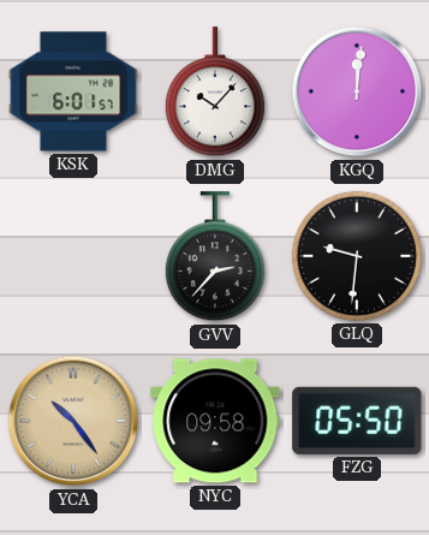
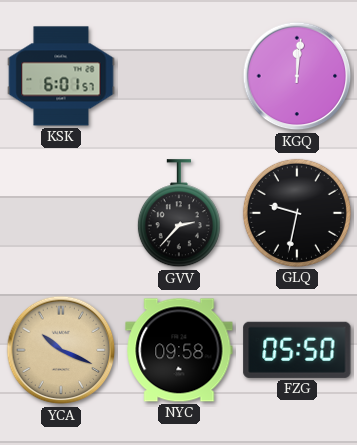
DMG: 10:07 -> none (215, 93)
GLQ: 9:31 -> 9:32 (297, 213)
YCA: 10:24 -> 10:19 (61, 350)
